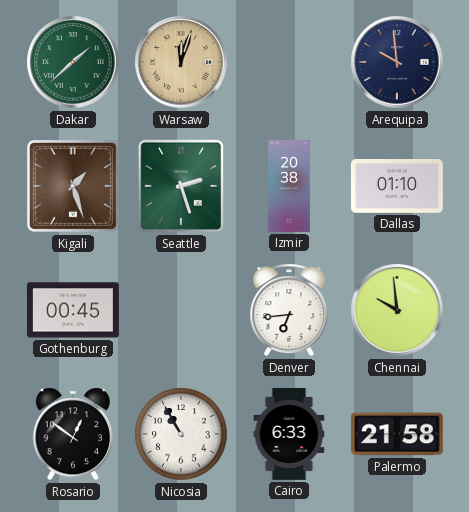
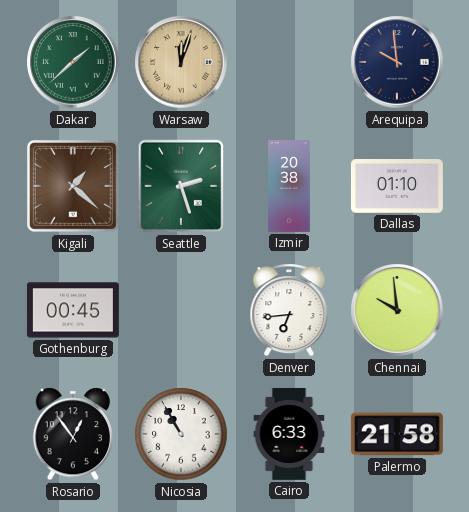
Kigali: 1:27 -> 1:22 (73, 186)
Rosario: 12:51 -> 12:54 (73, 434)
